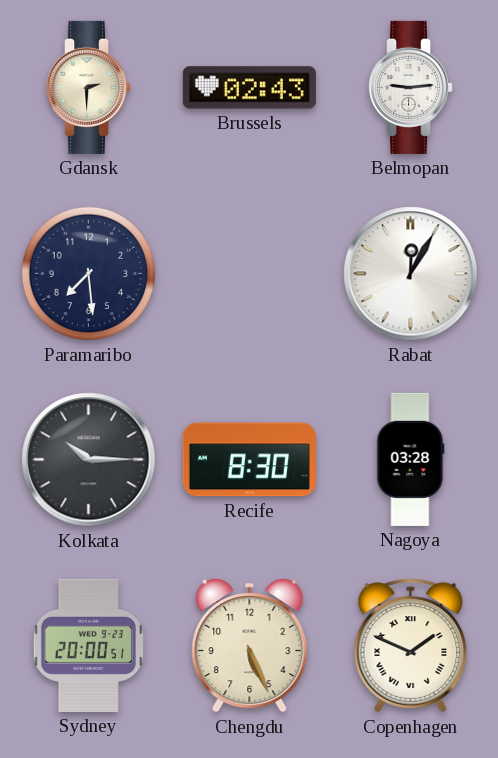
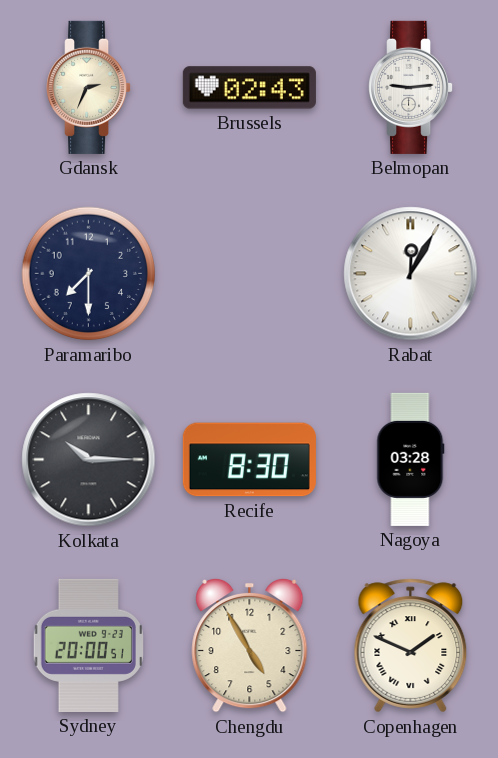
Gdansk: 2:30 -> 2:34 (89, 87)
Paramaribo: 7:29 -> 7:30 (89, 274)
Chengdu: 5:26 -> 4:55 (250, 645)
